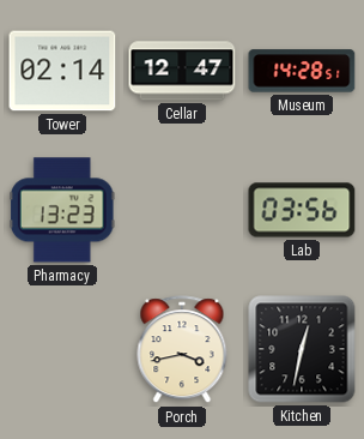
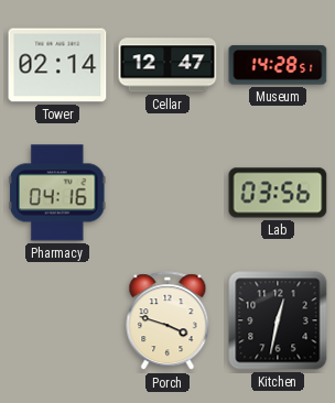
Pharmacy: 13:23 -> 04:16 (58, 193)
Porch: 3:43 -> 3:48 (167, 322)
